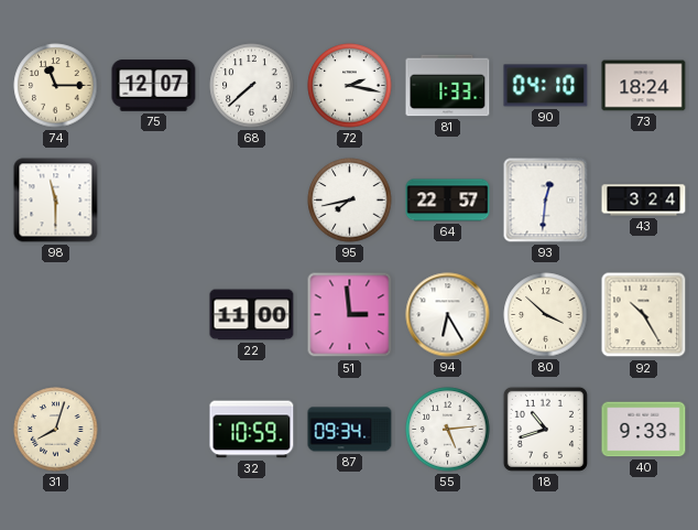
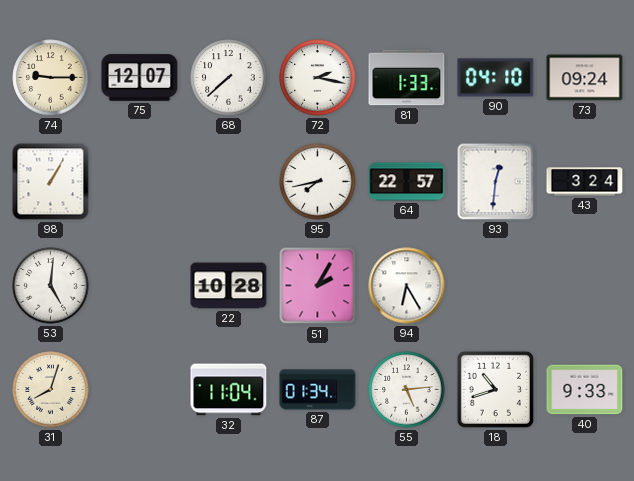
74: 11:15 -> 9:15 (51, 78)
73: 18:24 -> 09:24 (585, 78)
98: 11:30 -> 1:05 (51, 182)
53: none -> 5:01 (51, 286)
22: 11:00 -> 10:28 (229, 286)
51: 2:59 -> 2:05 (318, 286)
80: 3:52 -> none (546, 315)
92: 10:25 -> none (644, 315)
32: 10:59 -> 11:04 (229, 390)
87: 09:34 -> 01:34 (318, 390)
